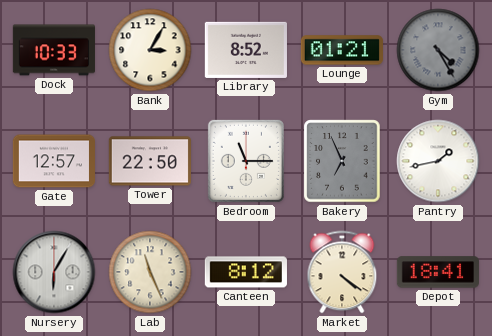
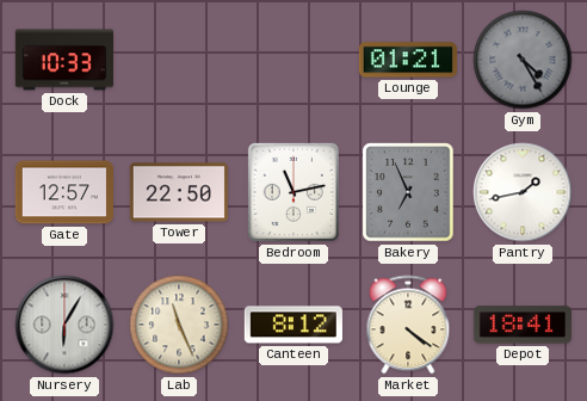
Bank: 3:05 -> none (150, 50)
Library: 8:52 -> none (246, 50)
Bedroom: 11:15 -> 11:13 (293, 192)
